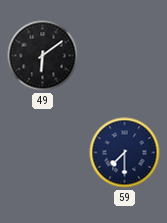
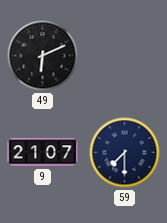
49: 6:09 -> 6:11 (43, 56)
9: none -> 21:07 (43, 153)
